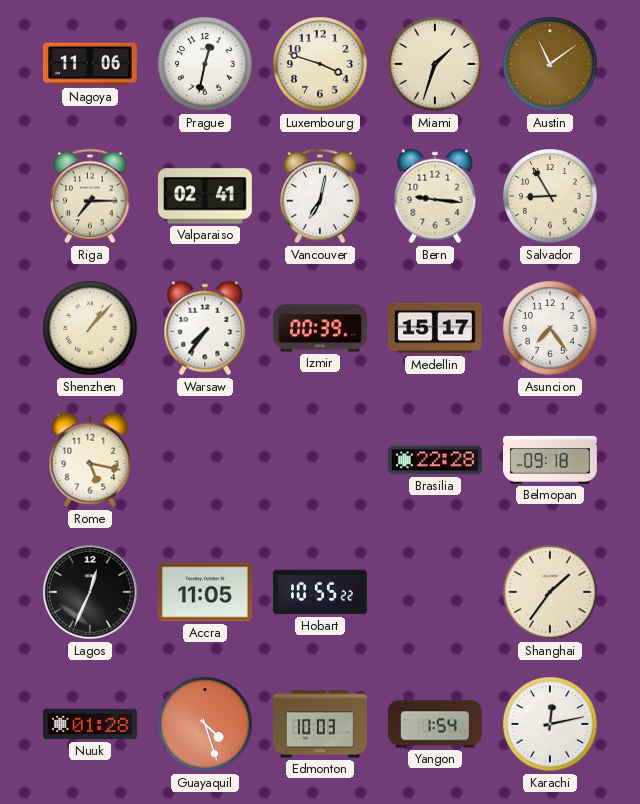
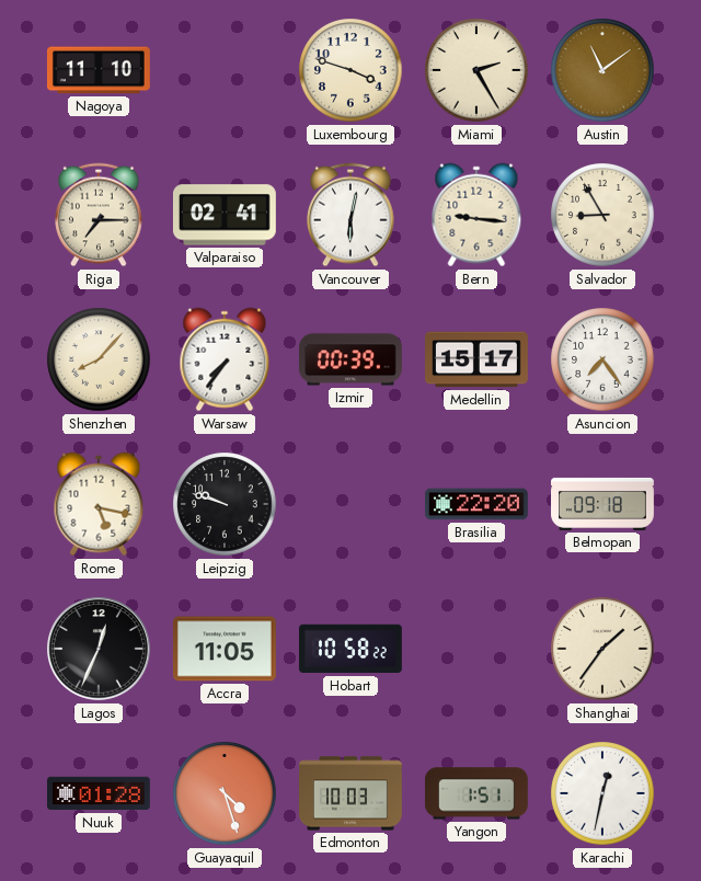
Nagoya: 11:06 -> 11:10 (99, 70)
Prague: 12:32 -> none (205, 64)
Miami: 1:33 -> 2:25 (476, 70)
Vancouver: 7:02 -> 6:02 (350, 215)
Shenzhen: 1:07 -> 8:07 (99, 359)
Leipzig: none -> 9:48 (225, 504)
Brasilia: 22:28 -> 22:20 (476, 504)
Hobart: 10:55 -> 10:58 (350, 649)
Yangon: 1:54 -> 1:51 (476, 793)
Karachi: 12:13 -> 12:32 (602, 793)
